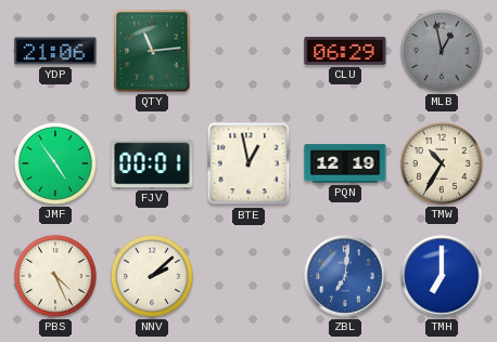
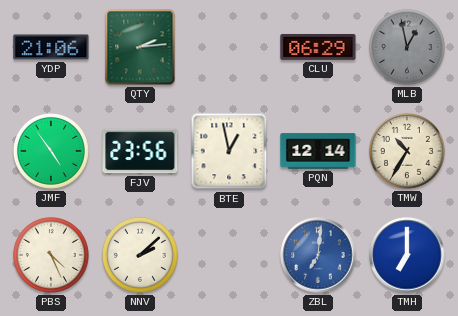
QTY: 11:14 -> 2:14 (140, 47)
FJV: 00:01 -> 23:56 (140, 151)
PQN: 12:19 -> 12:14 (318, 151)
